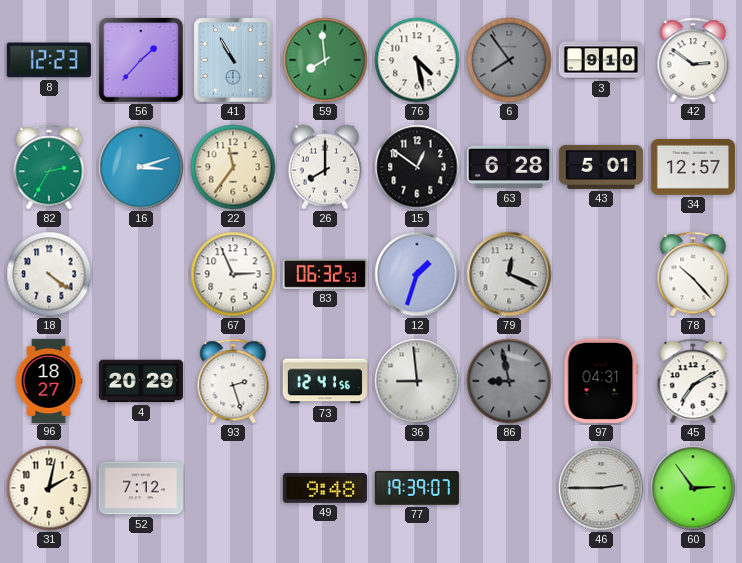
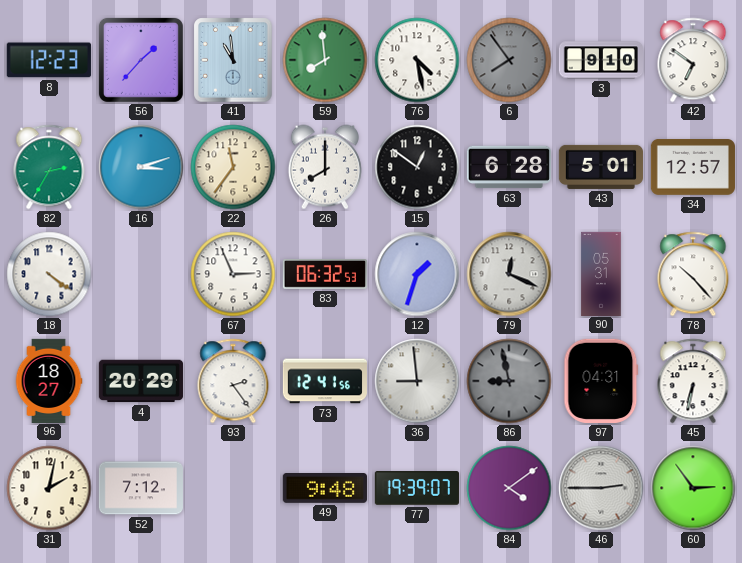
41: 10:55 -> 10:59 (233, 60)
42: 2:51 -> 6:51 (693, 60)
90: none -> 05:31 (601, 273)
93: 2:27 -> 2:24 (233, 381)
45: 7:10 -> 6:32 (693, 381)
84: none -> 4:09 (509, 488)
